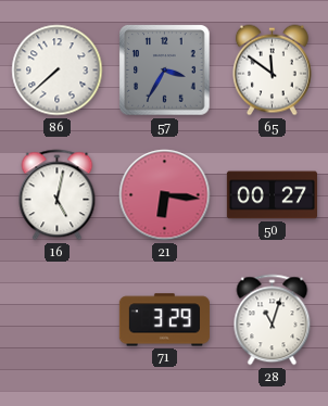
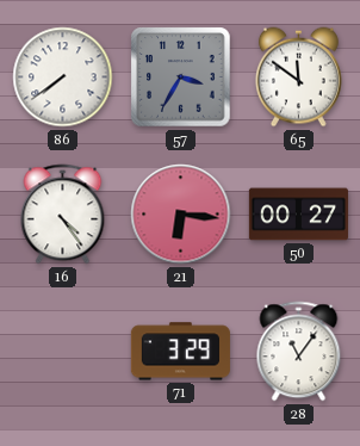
86: 7:38 -> 7:39 (63, 78)
16: 5:02 -> 4:24 (63, 215)
28: 11:03 -> 11:06 (299, 352)
